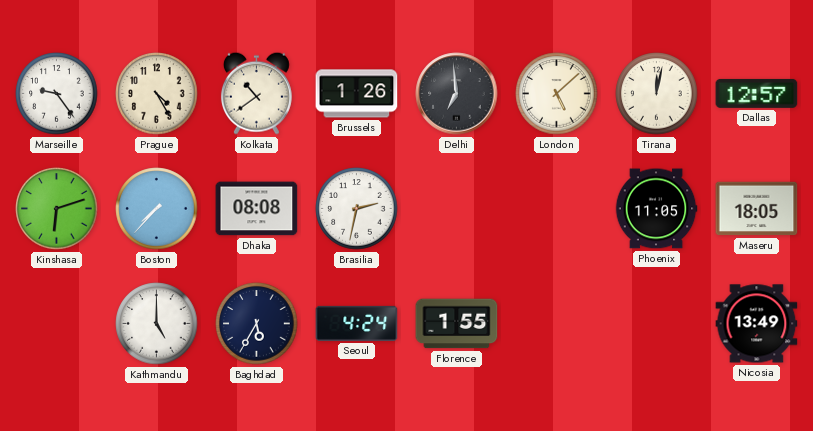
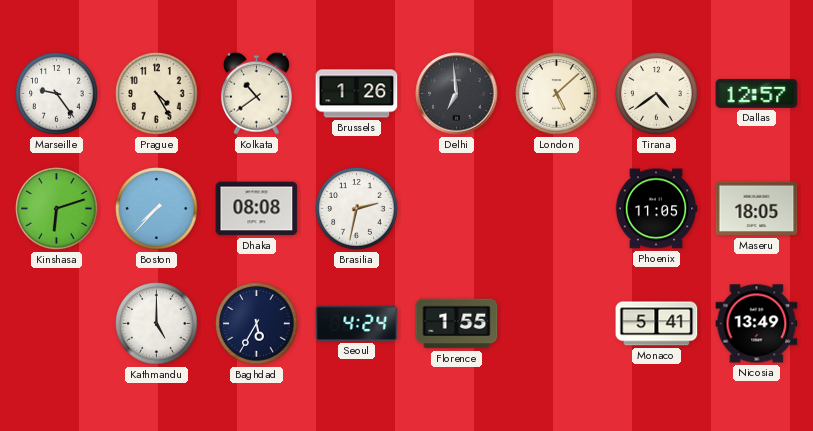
Tirana: 12:02 -> 4:39 (657, 94)
Monaco: none -> 5:41 (657, 324)
